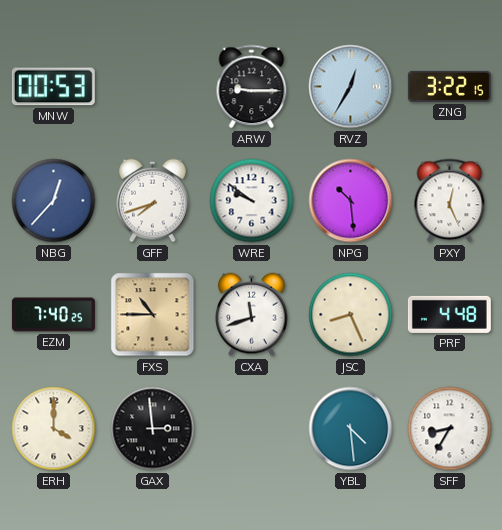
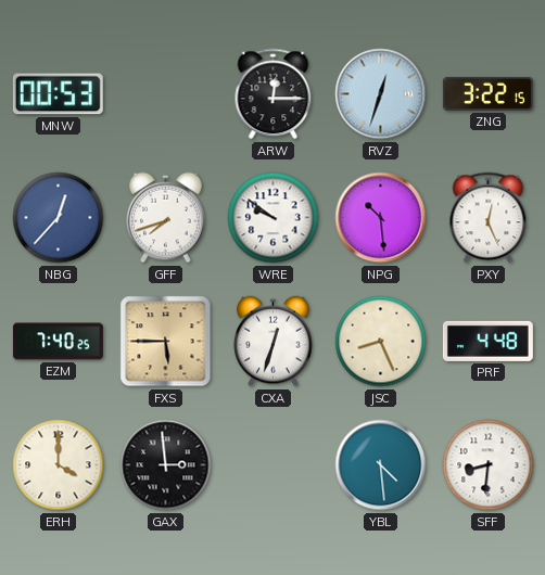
ARW: 9:15 -> 12:15 (274, 94)
RVZ: 12:35 -> 12:33 (381, 94)
FXS: 10:45 -> 5:45 (166, 342)
CXA: 11:42 -> 12:33 (274, 342)
SFF: 8:35 -> 8:31 (489, 465)
